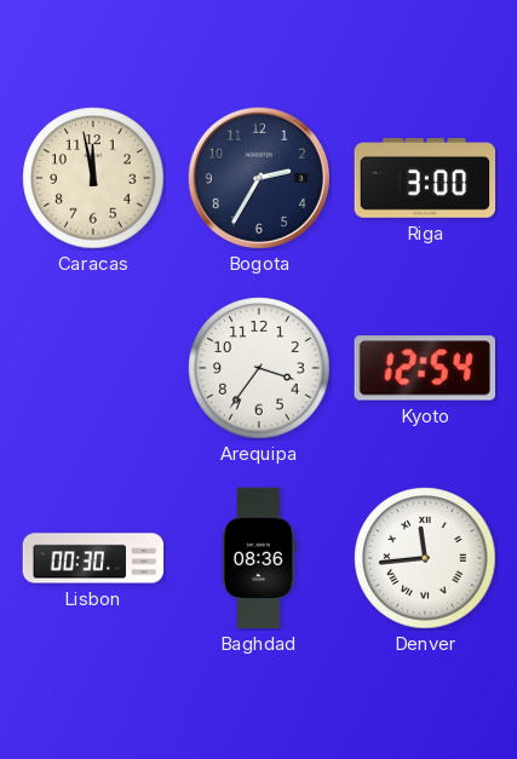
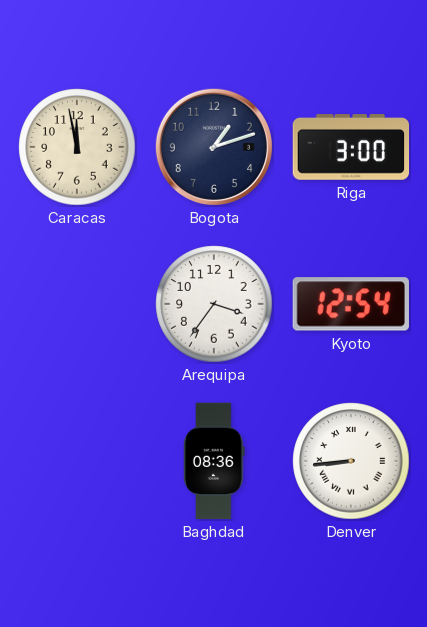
Bogota: 2:35 -> 1:12 (214, 147)
Lisbon: 00:30 -> none (93, 558)
Denver: 11:44 -> 8:44 (351, 461)
